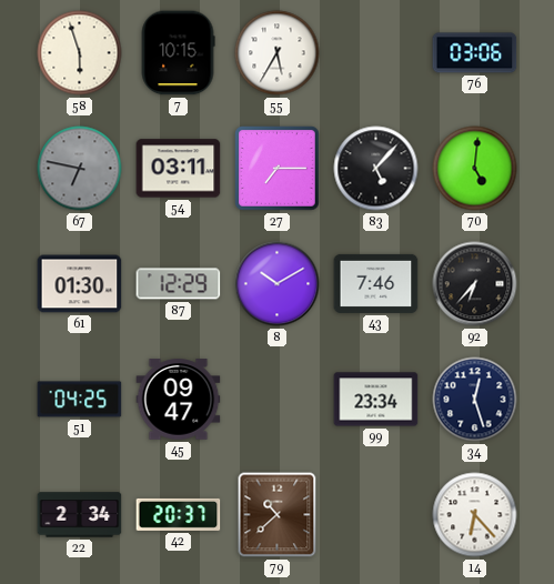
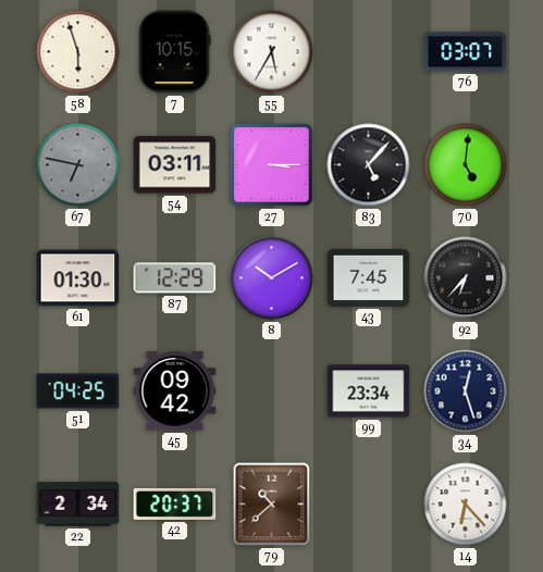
76: 03:06 -> 03:07 (466, 52)
27: 7:15 -> 3:15 (272, 165)
43: 7:46 -> 7:45 (369, 277)
45: 09:47 -> 09:42 (175, 391)
